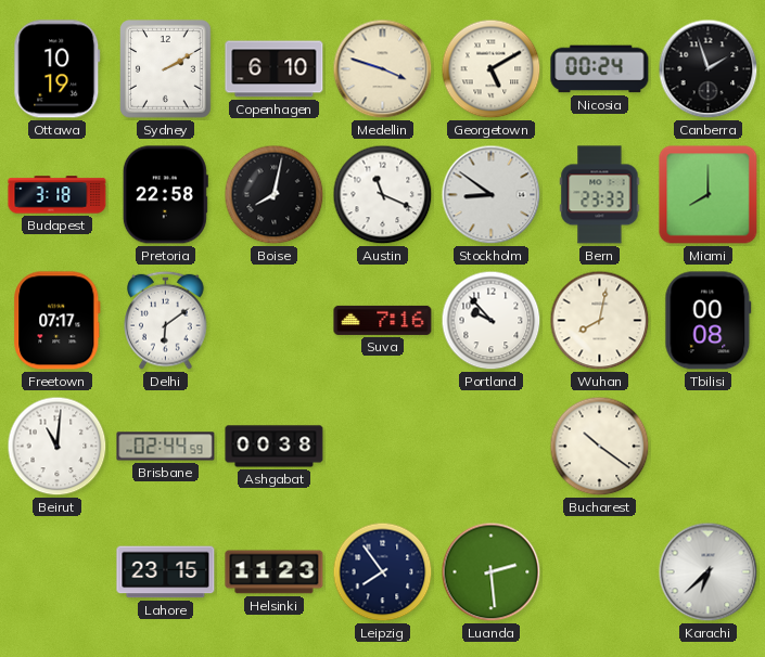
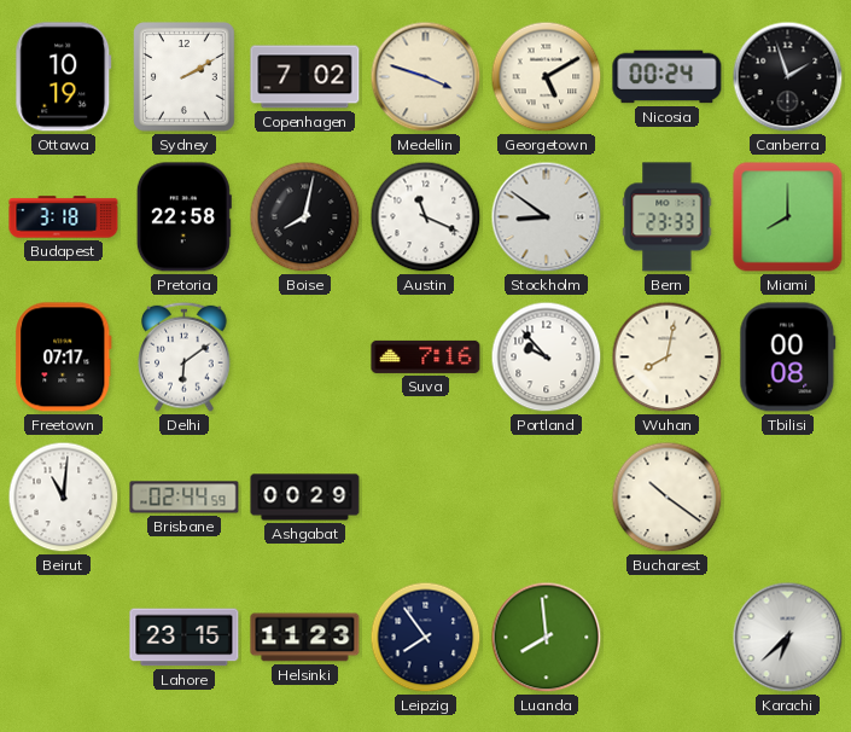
Copenhagen: 6:10 -> 7:02 (305, 77)
Ashgabat: 00:38 -> 00:29 (305, 498)
Luanda: 2:29 -> 7:59 (547, 638)
